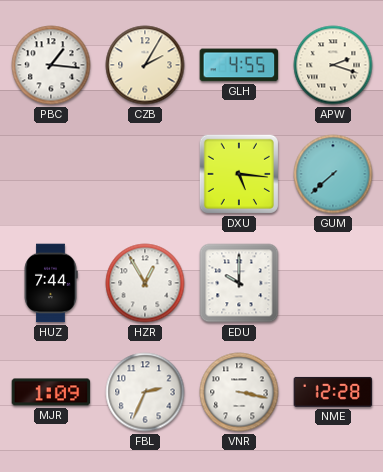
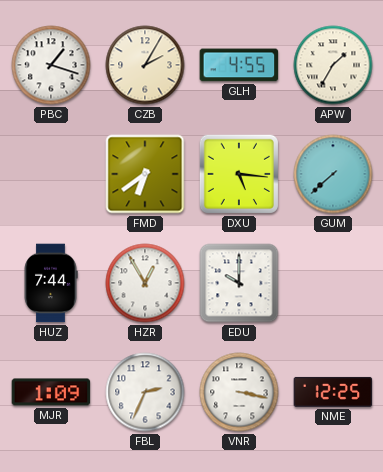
PBC: 1:16 -> 1:18 (51, 65)
APW: 2:18 -> 1:35 (333, 65)
FMD: none -> 6:39 (145, 174)
NME: 12:28 -> 12:25 (333, 392)
